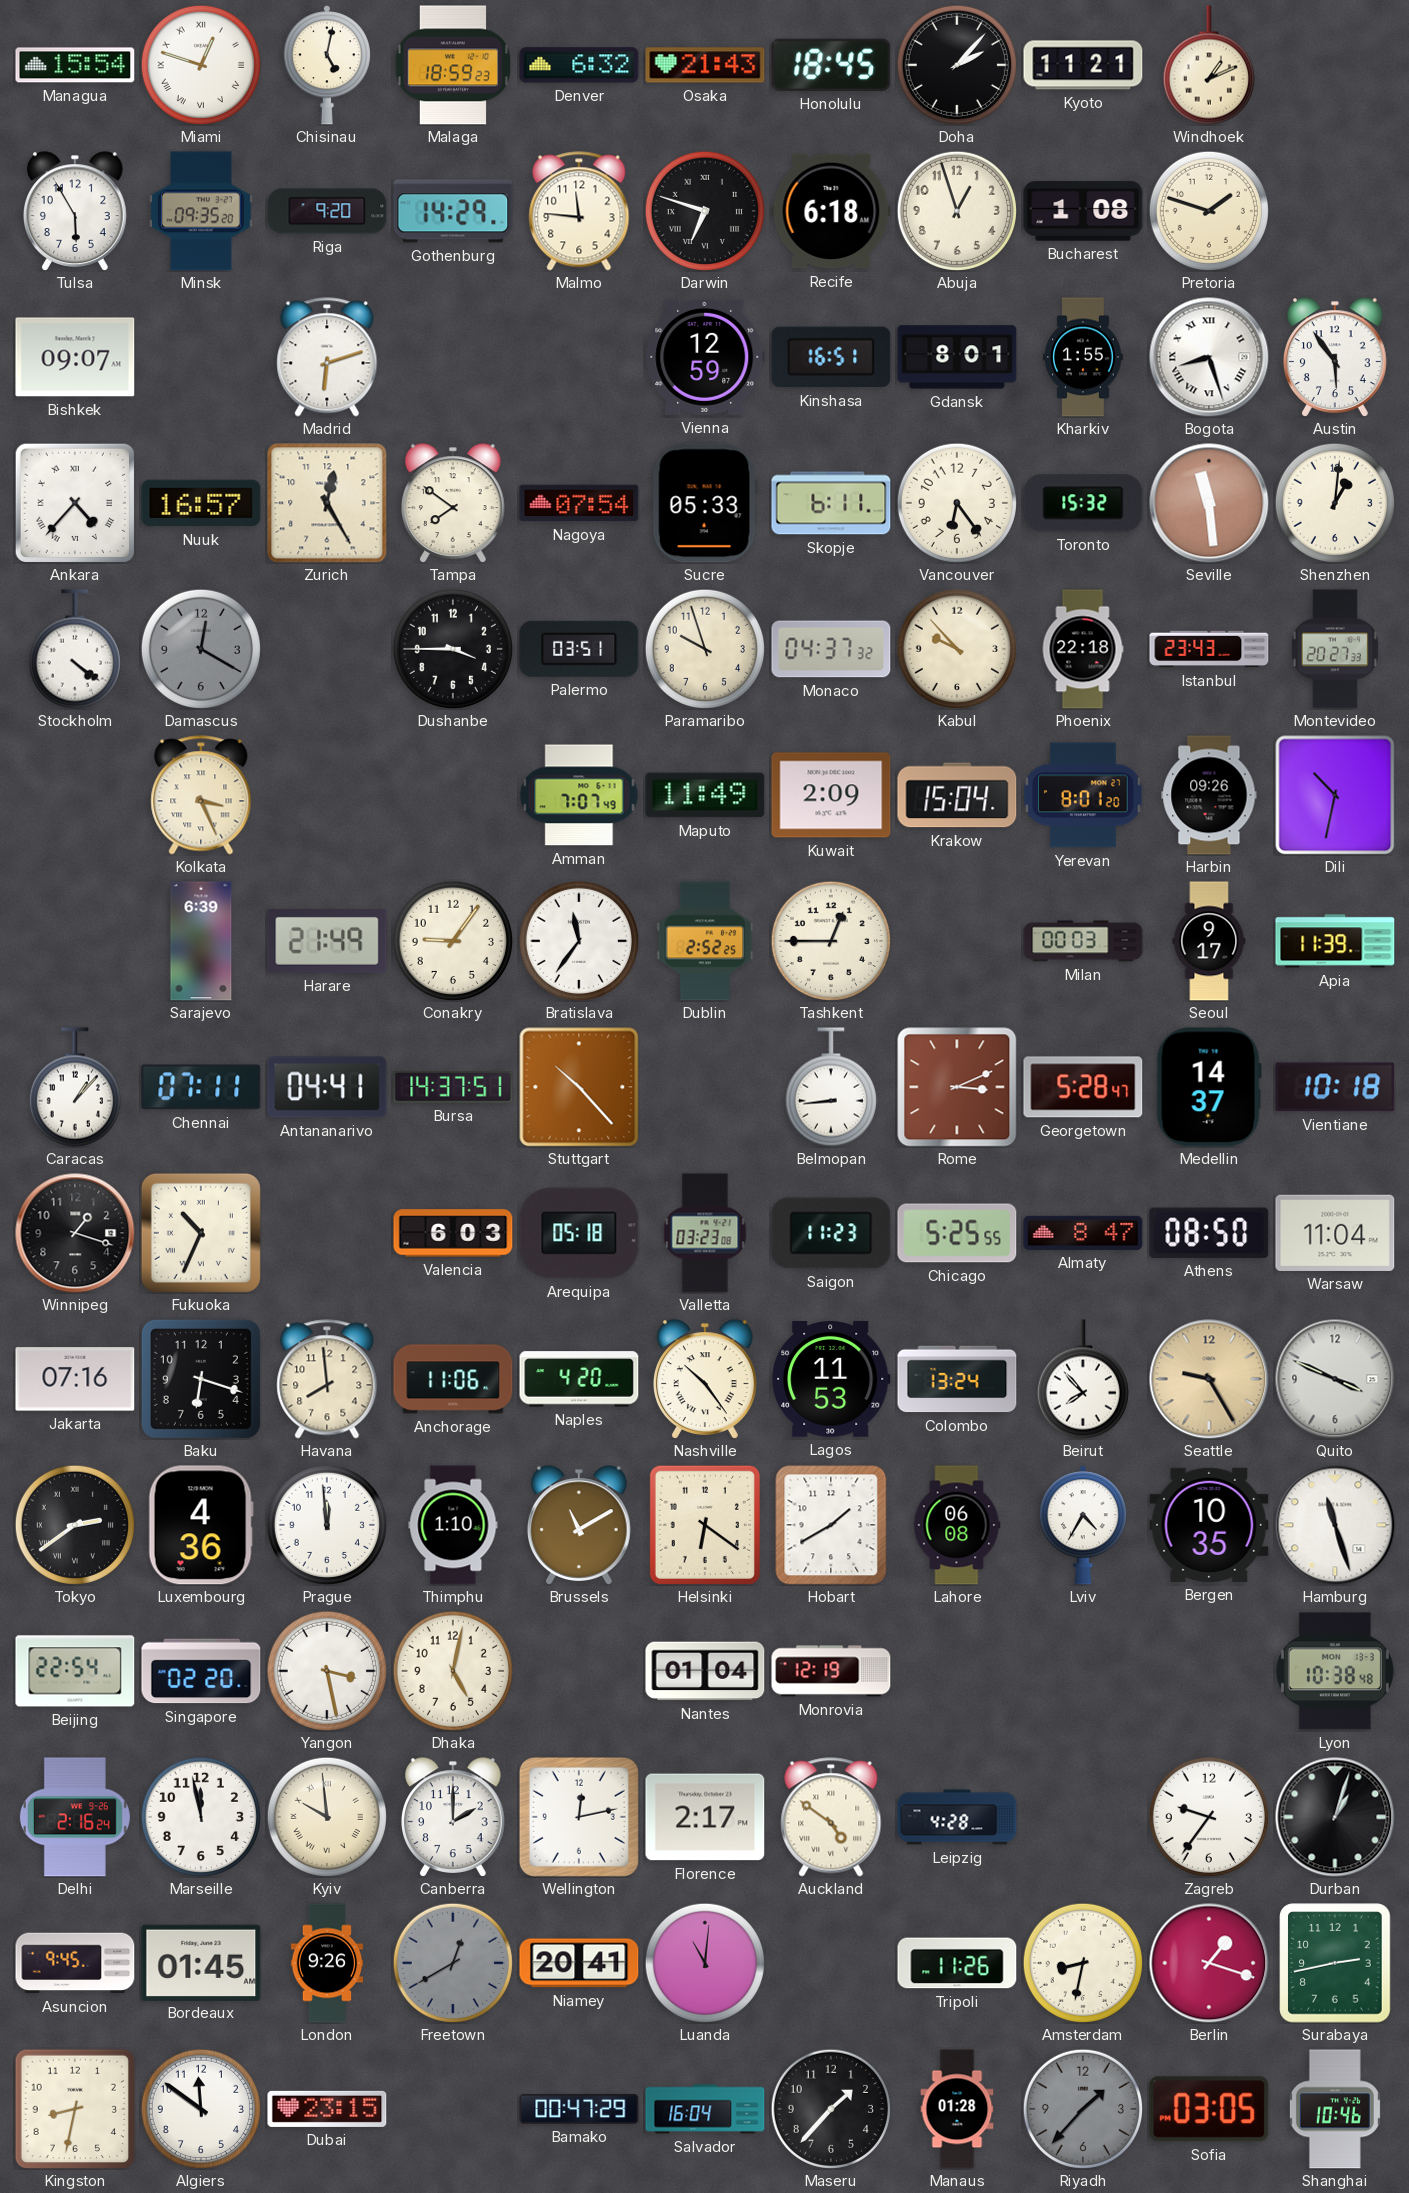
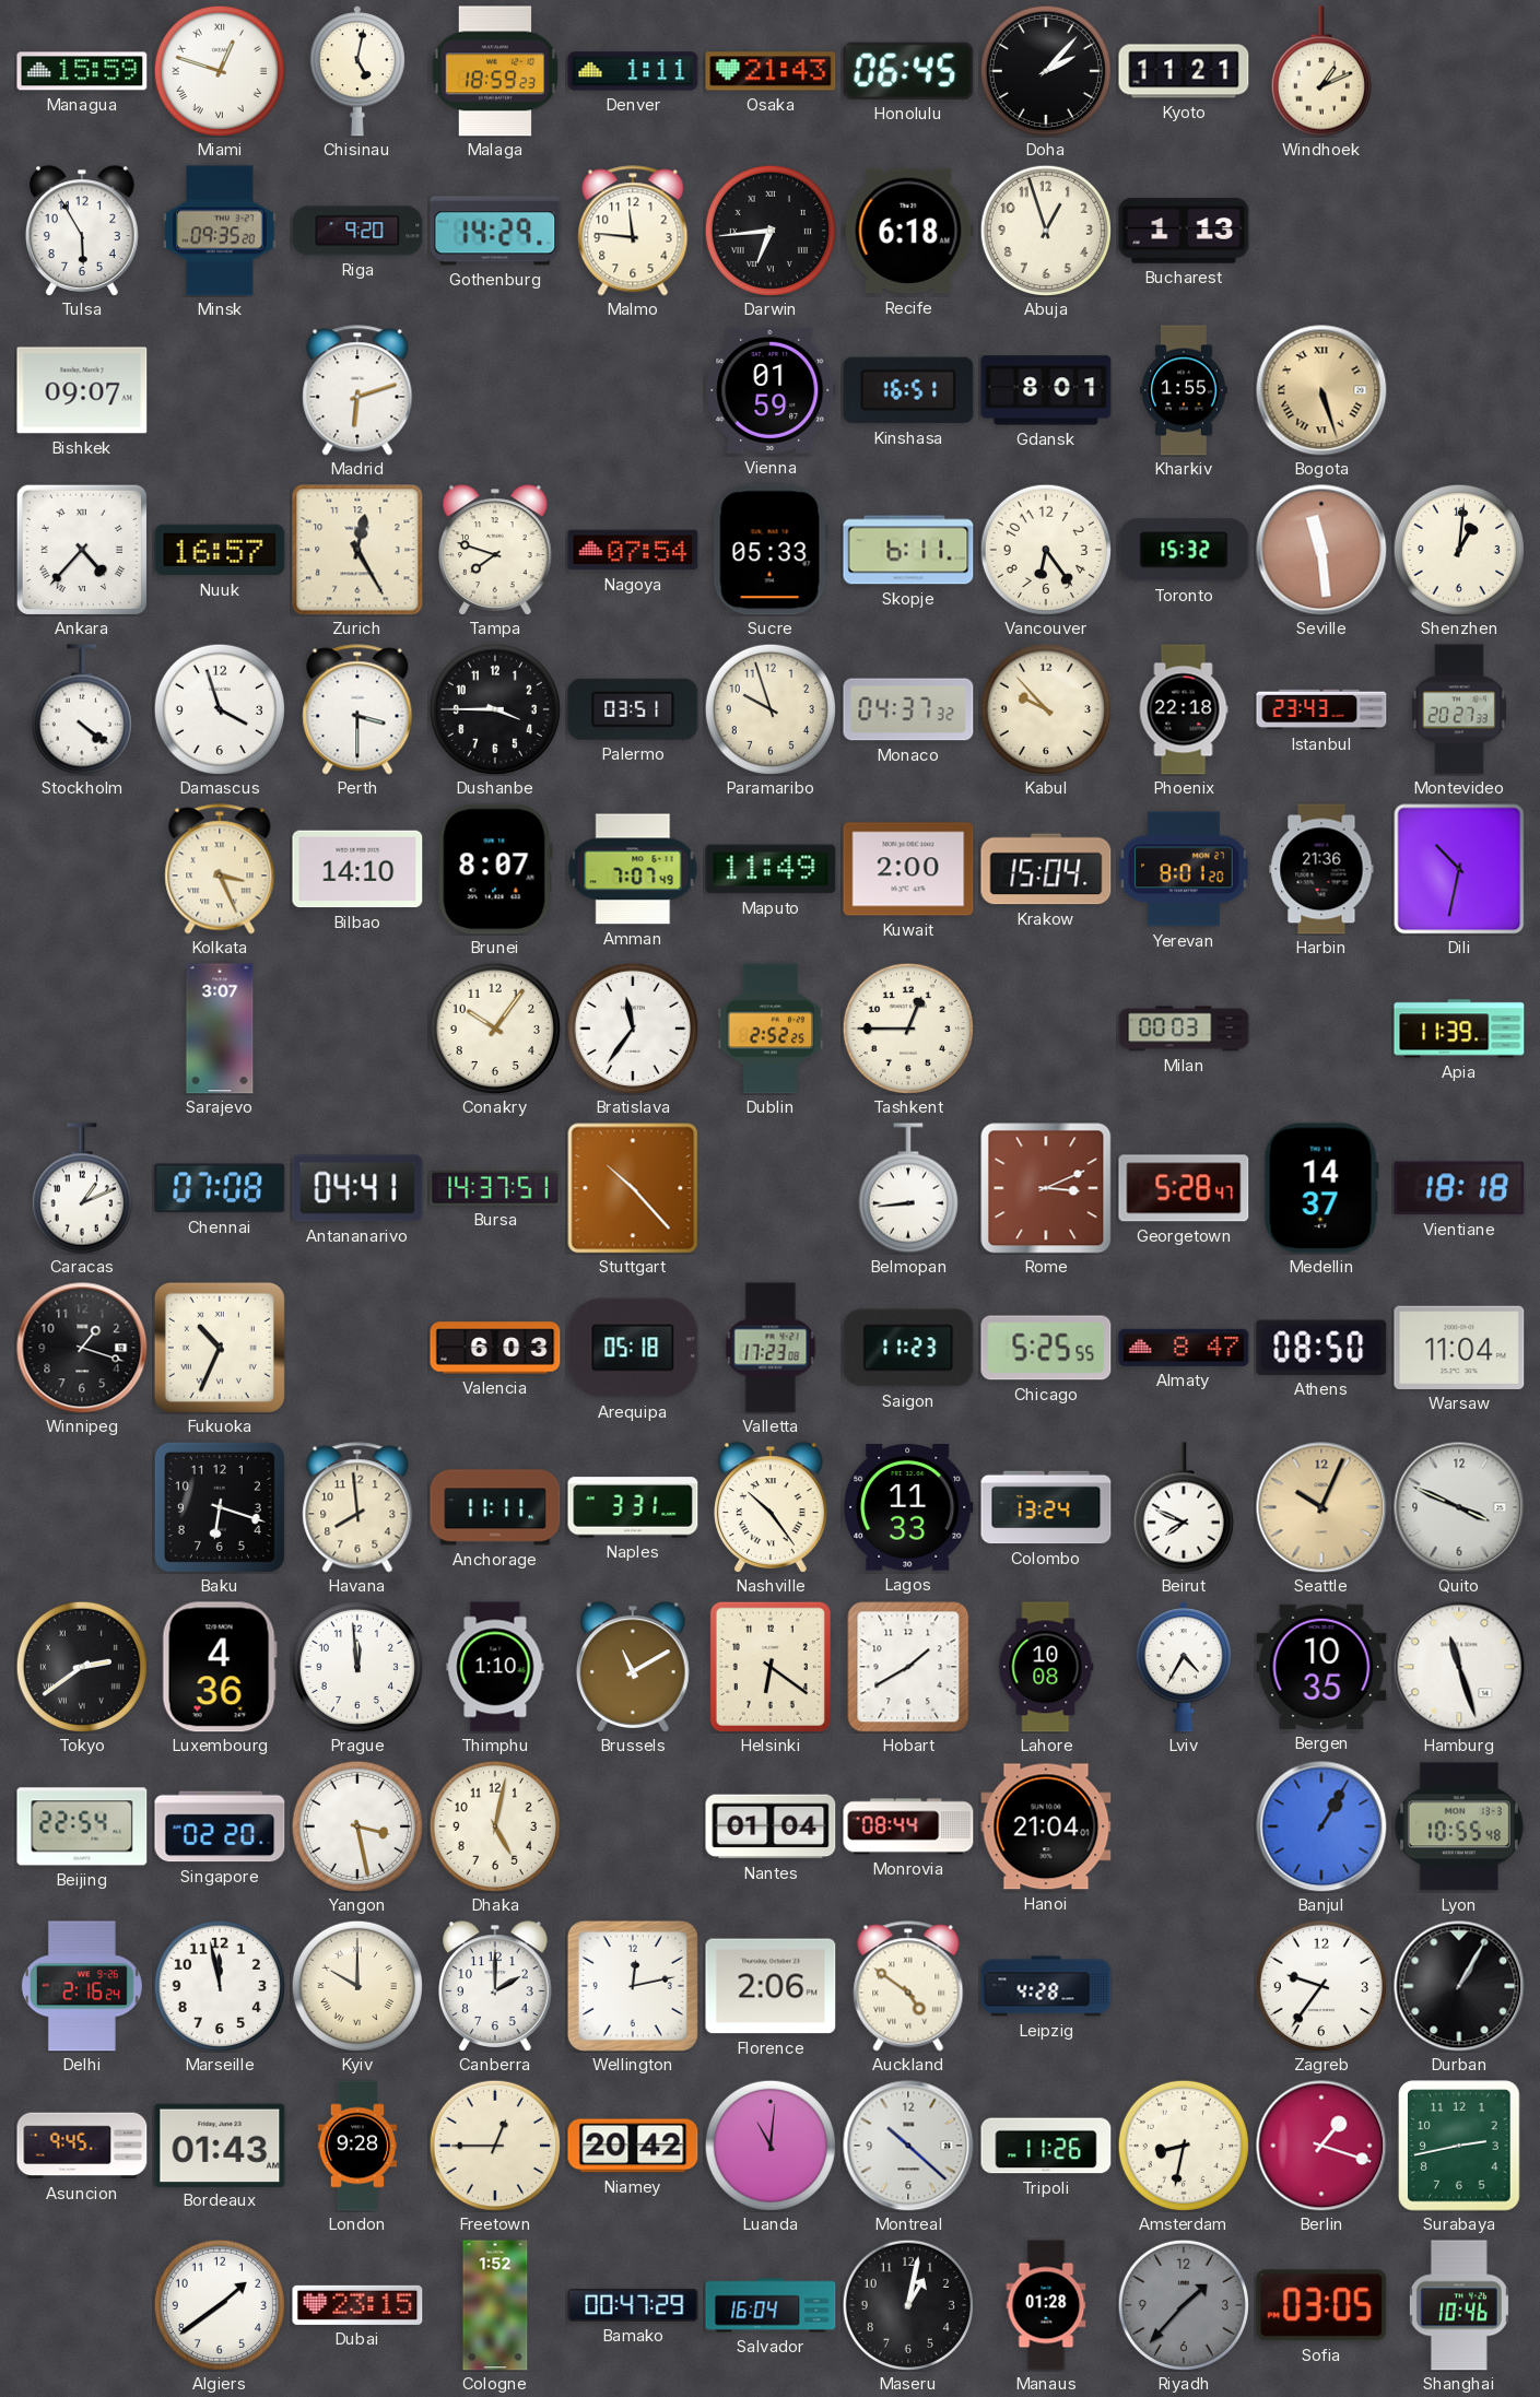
Managua: 15:54 -> 15:59 (82, 71)
Denver: 6:32 -> 1:11 (633, 71)
Honolulu: 18:45 -> 06:45 (908, 71)
Darwin: 6:48 -> 6:44 (771, 231)
Bucharest: 1:08 -> 1:13 (1184, 231)
Pretoria: 1:48 -> none (1209, 211)
Vienna: 12:59 -> 01:59 (771, 390)
Bogota: 8:27 -> 5:27 (1321, 390)
Bogota dial: white -> champagne (1321, 390)
Austin: 5:54 -> none (1336, 357)
Tampa: 7:51 -> 7:48 (496, 550)
Damascus: 12:20 -> 3:57 (220, 709)
Damascus dial: grey -> white (220, 709)
Perth: none -> 3:30 (357, 709)
Bilbao: none -> 14:10 (357, 869)
Brunei: none -> 8:07 (495, 869)
Kuwait: 2:09 -> 2:00 (908, 869)
Harbin: 09:26 -> 21:36 (1321, 869)
Sarajevo: 6:39 -> 3:07 (220, 1029)
Harare: 21:49 -> none (327, 942)
Conakry: 9:06 -> 10:06 (495, 1029)
Seoul: 9:17 -> none (1209, 941)
Caracas: 1:07 -> 1:11 (82, 1188)
Chennai: 07:11 -> 07:08 (220, 1188)
Vientiane: 10:18 -> 18:18 (1459, 1188)
Valletta: 03:23 -> 17:23 (771, 1348)
Jakarta: 07:16 -> none (75, 1379)
Anchorage: 11:06 -> 11:11 (495, 1507)
Naples: 4:20 -> 3:31 (633, 1507)
Lagos: 11:53 -> 11:33 (908, 1507)
Beirut: 7:53 -> 7:49 (1184, 1507)
Seattle: 9:25 -> 10:04 (1321, 1507)
Lahore: 06:08 -> 10:08 (1046, 1667)
Monrovia: 12:19 -> 08:44 (908, 1826)
Hanoi: none -> 21:04 (1046, 1826)
Banjul: none -> 1:05 (1321, 1826)
Lyon: 10:38 -> 10:55 (1459, 1826)
Kyiv: 9:59 -> 10:00 (357, 1986)
Florence: 2:17 -> 2:06 (771, 1986)
Durban: 1:03 -> 1:05 (1459, 1986)
Bordeaux: 01:45 -> 01:43 (220, 2145)
London: 9:26 -> 9:28 (357, 2146)
Freetown: 12:40 -> 12:45 (495, 2146)
Freetown dial: grey -> cream (495, 2146)
Niamey: 20:41 -> 20:42 (633, 2146)
Montreal: none -> 10:22 (908, 2146)
Kingston: 8:32 -> none (74, 2108)
Algiers: 11:51 -> 1:39 (220, 2305)
Cologne: none -> 1:52 (495, 2305)
Maseru: 1:37 -> 1:02 (908, 2305)
